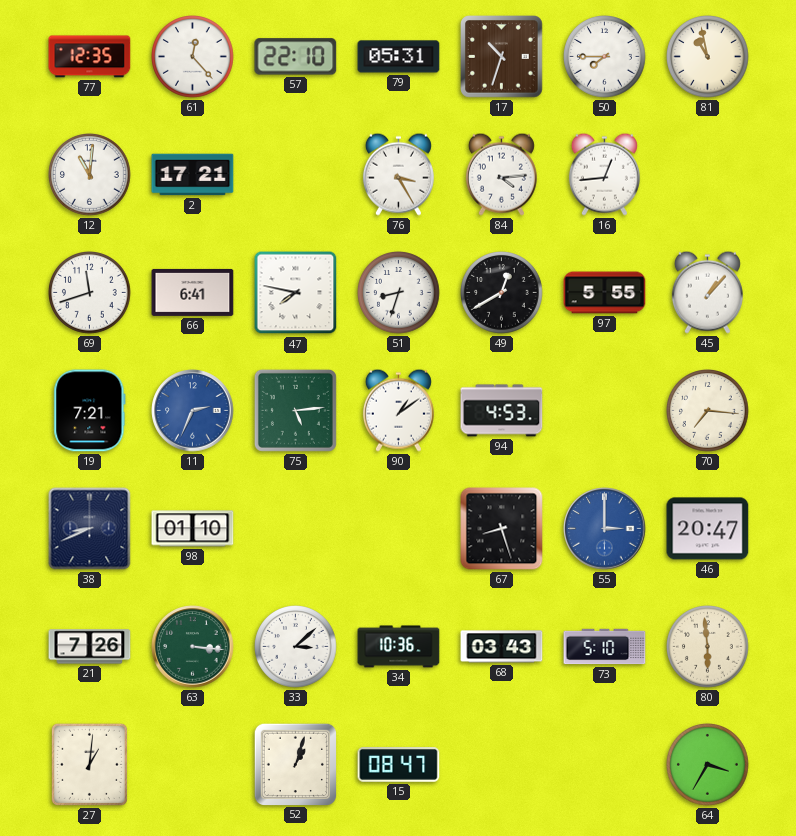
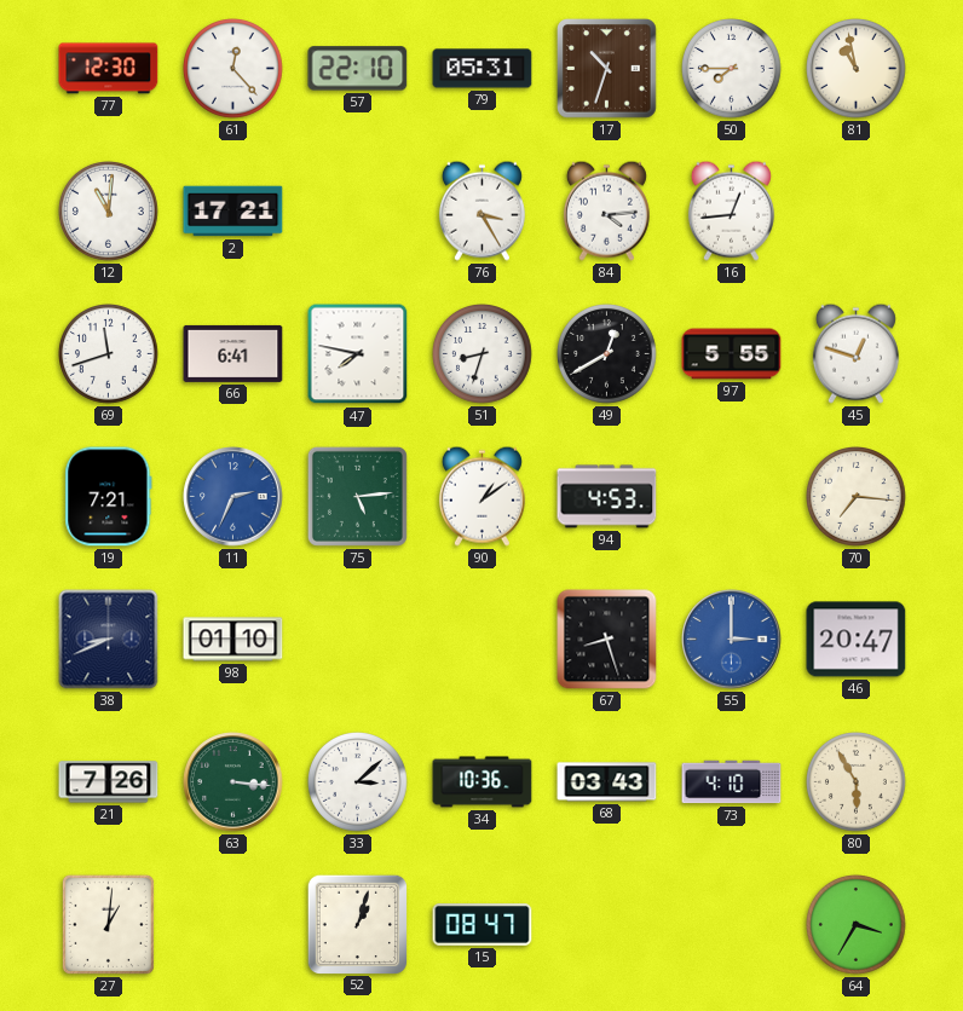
77: 12:35 -> 12:30 (109, 69)
45: 1:07 -> 12:48 (855, 353)
73: 5:10 -> 4:10 (732, 782)
80: 5:59 -> 5:55 (857, 782)
